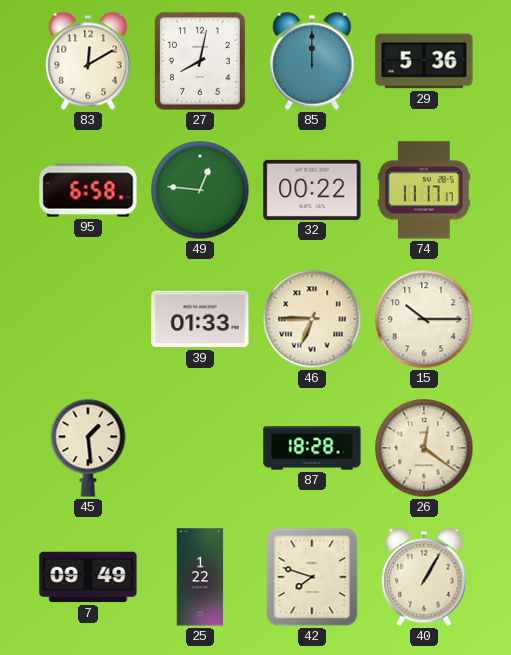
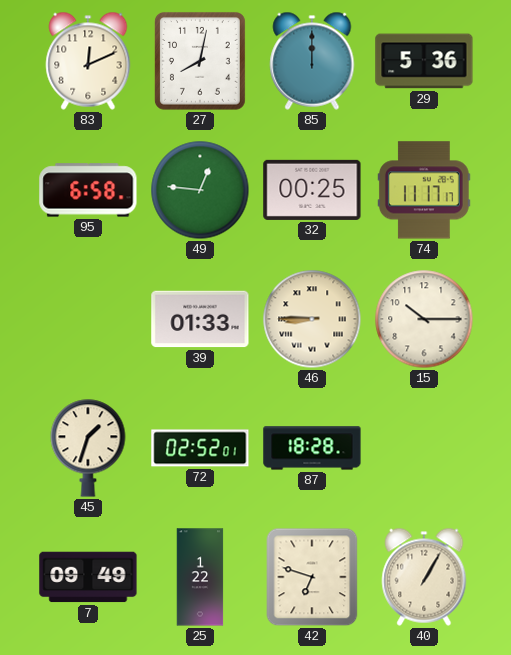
83: 12:10 -> 12:11 (88, 61)
32: 00:22 -> 00:25 (312, 190)
46: 6:45 -> 8:45 (312, 319)
45: 1:29 -> 1:33 (88, 448)
72: none -> 02:52 (200, 448)
26: 12:21 -> none (424, 448)
42: 7:48 -> 6:48 (312, 577)
